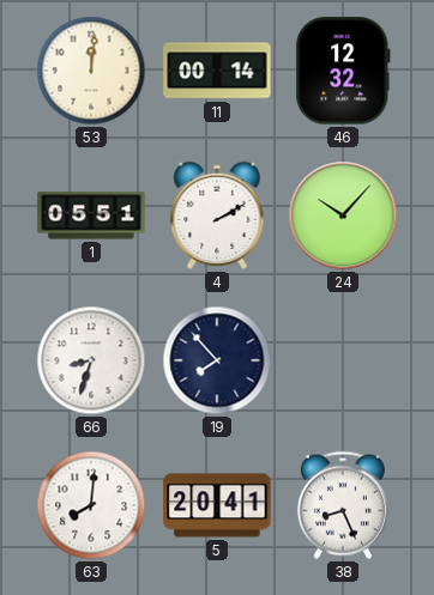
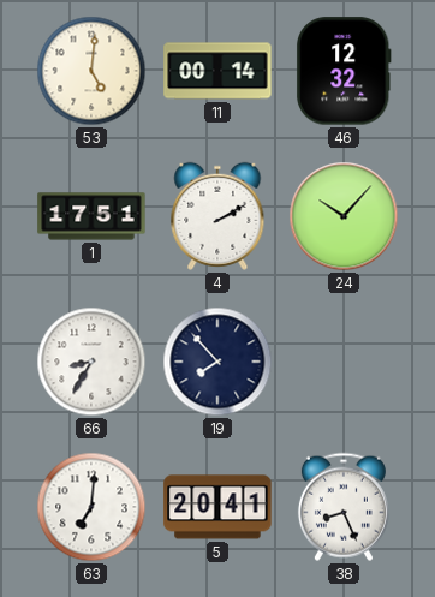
53: 12:01 -> 5:01 (91, 71)
1: 05:51 -> 17:51 (91, 216)
66: 8:33 -> 8:35 (91, 362)
63: 8:01 -> 7:01 (91, 507)
